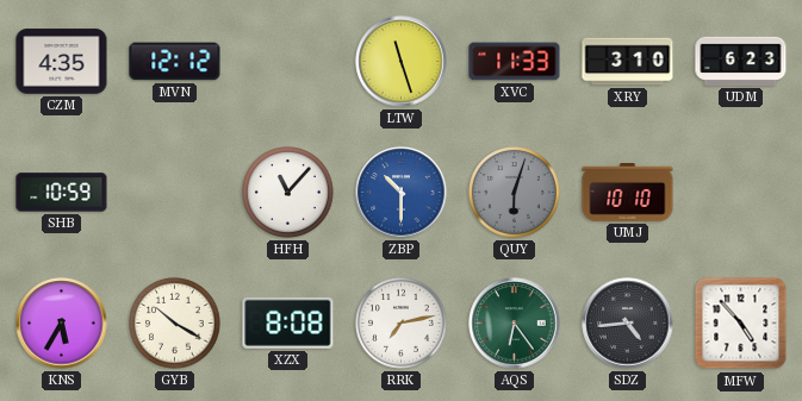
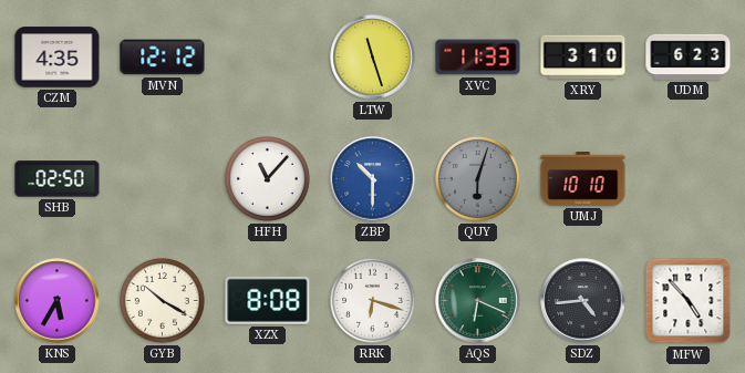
SHB: 10:59 -> 02:50 (58, 179)
RRK: 7:13 -> 6:18 (373, 301)
AQS: 6:24 -> 6:19 (478, 301)
